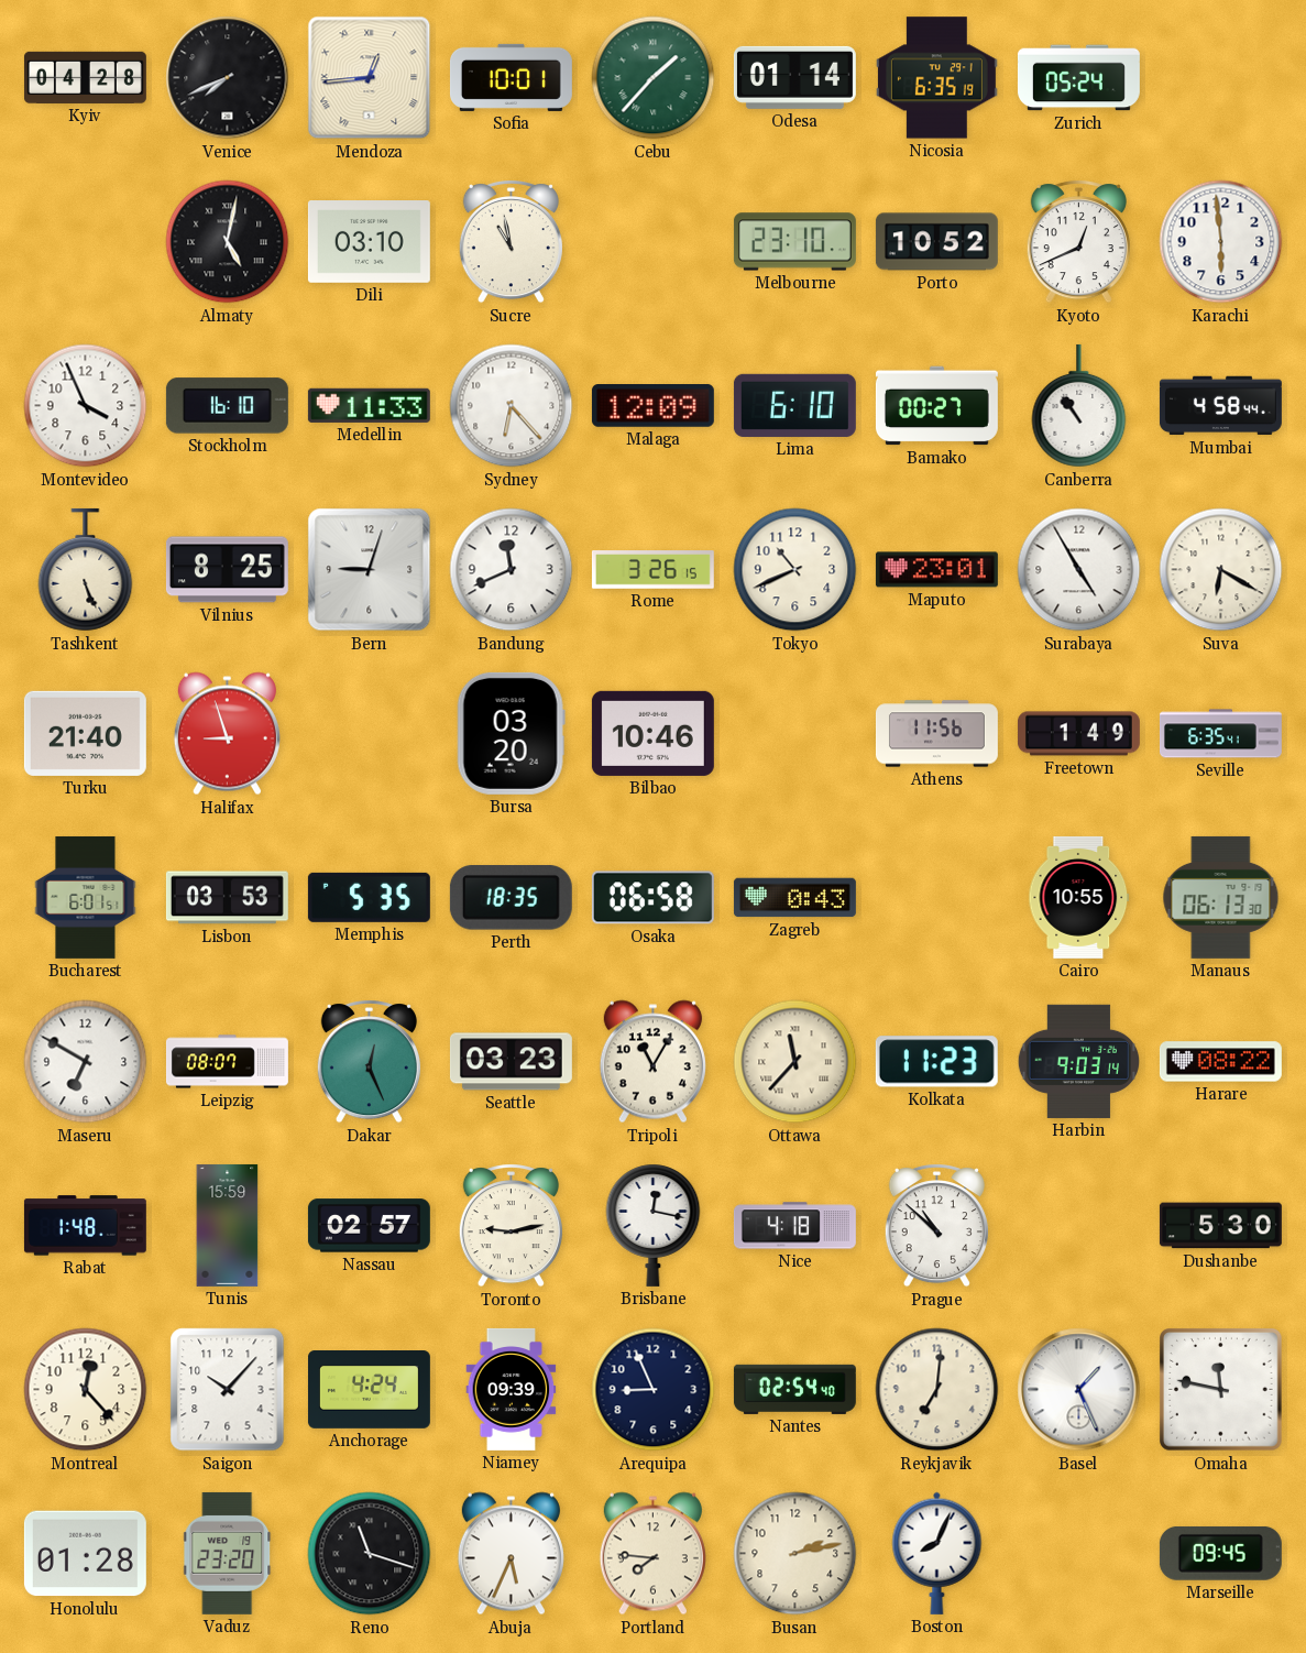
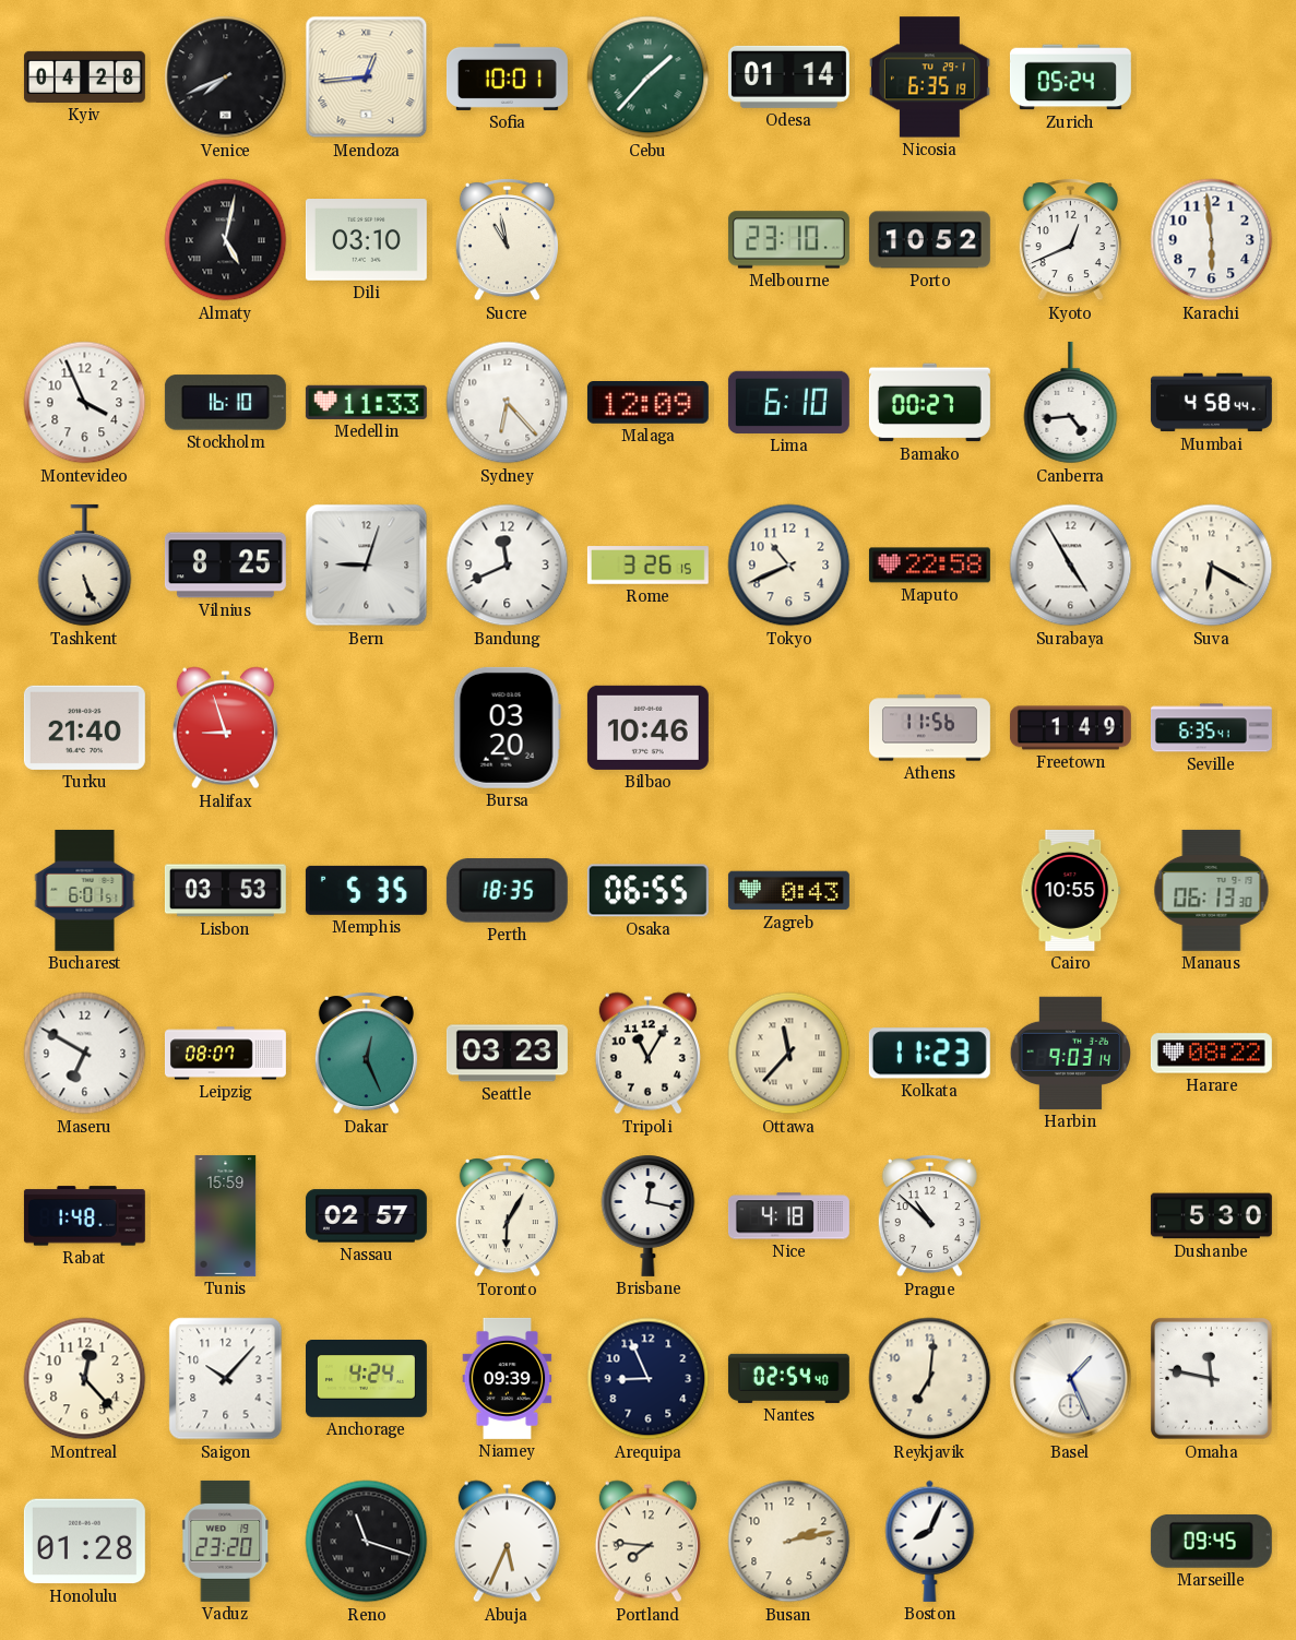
Canberra: 10:54 -> 4:44 (1071, 403)
Maputo: 23:01 -> 22:58 (929, 566)
Osaka: 06:58 -> 06:55 (647, 891)
Toronto: 9:13 -> 6:05 (507, 1216)
